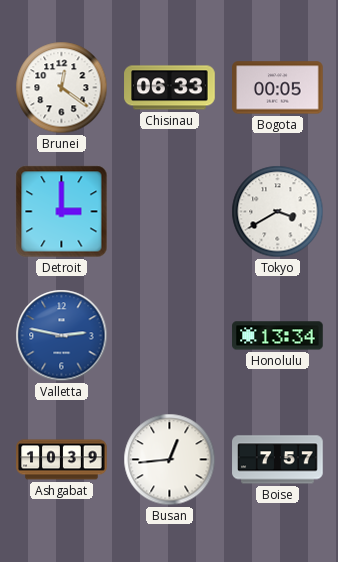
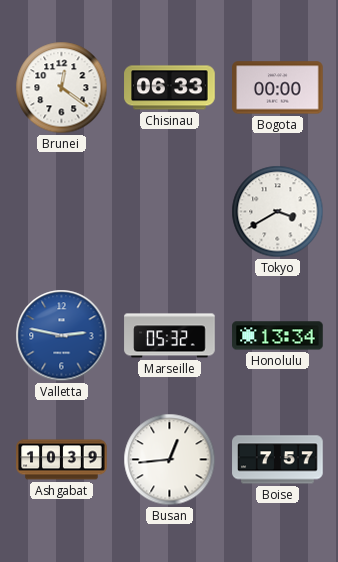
Bogota: 00:05 -> 00:00 (278, 88)
Detroit: 3:00 -> none (62, 212)
Marseille: none -> 05:32 (170, 336)
